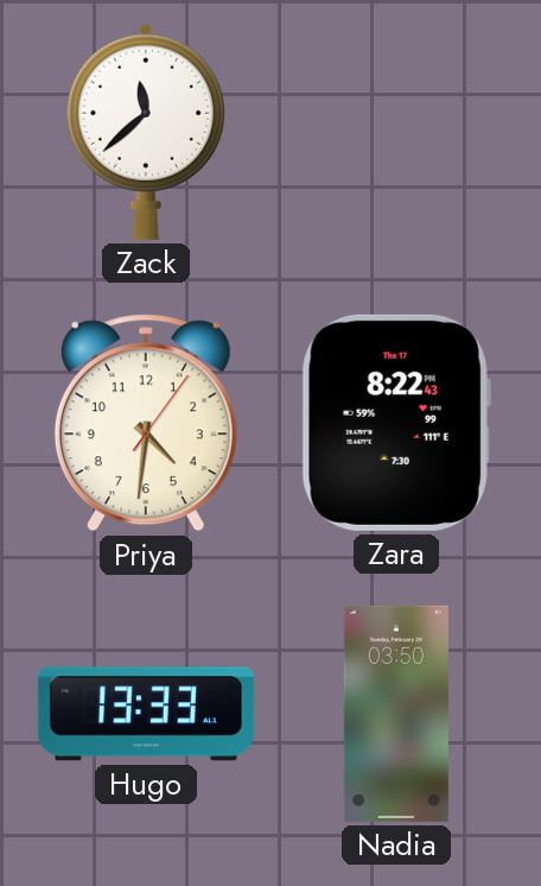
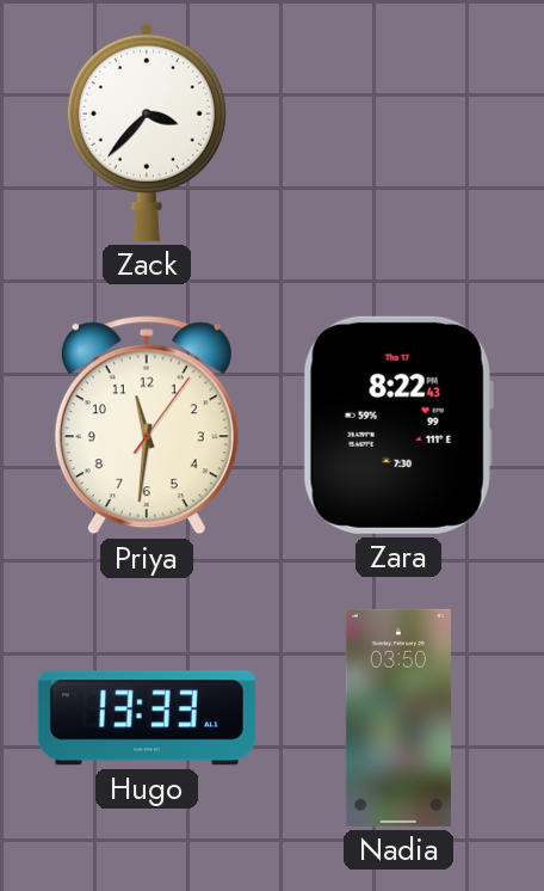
Zack: 11:38 -> 3:37 (147, 133)
Priya: 4:31 -> 11:31 (147, 425)
